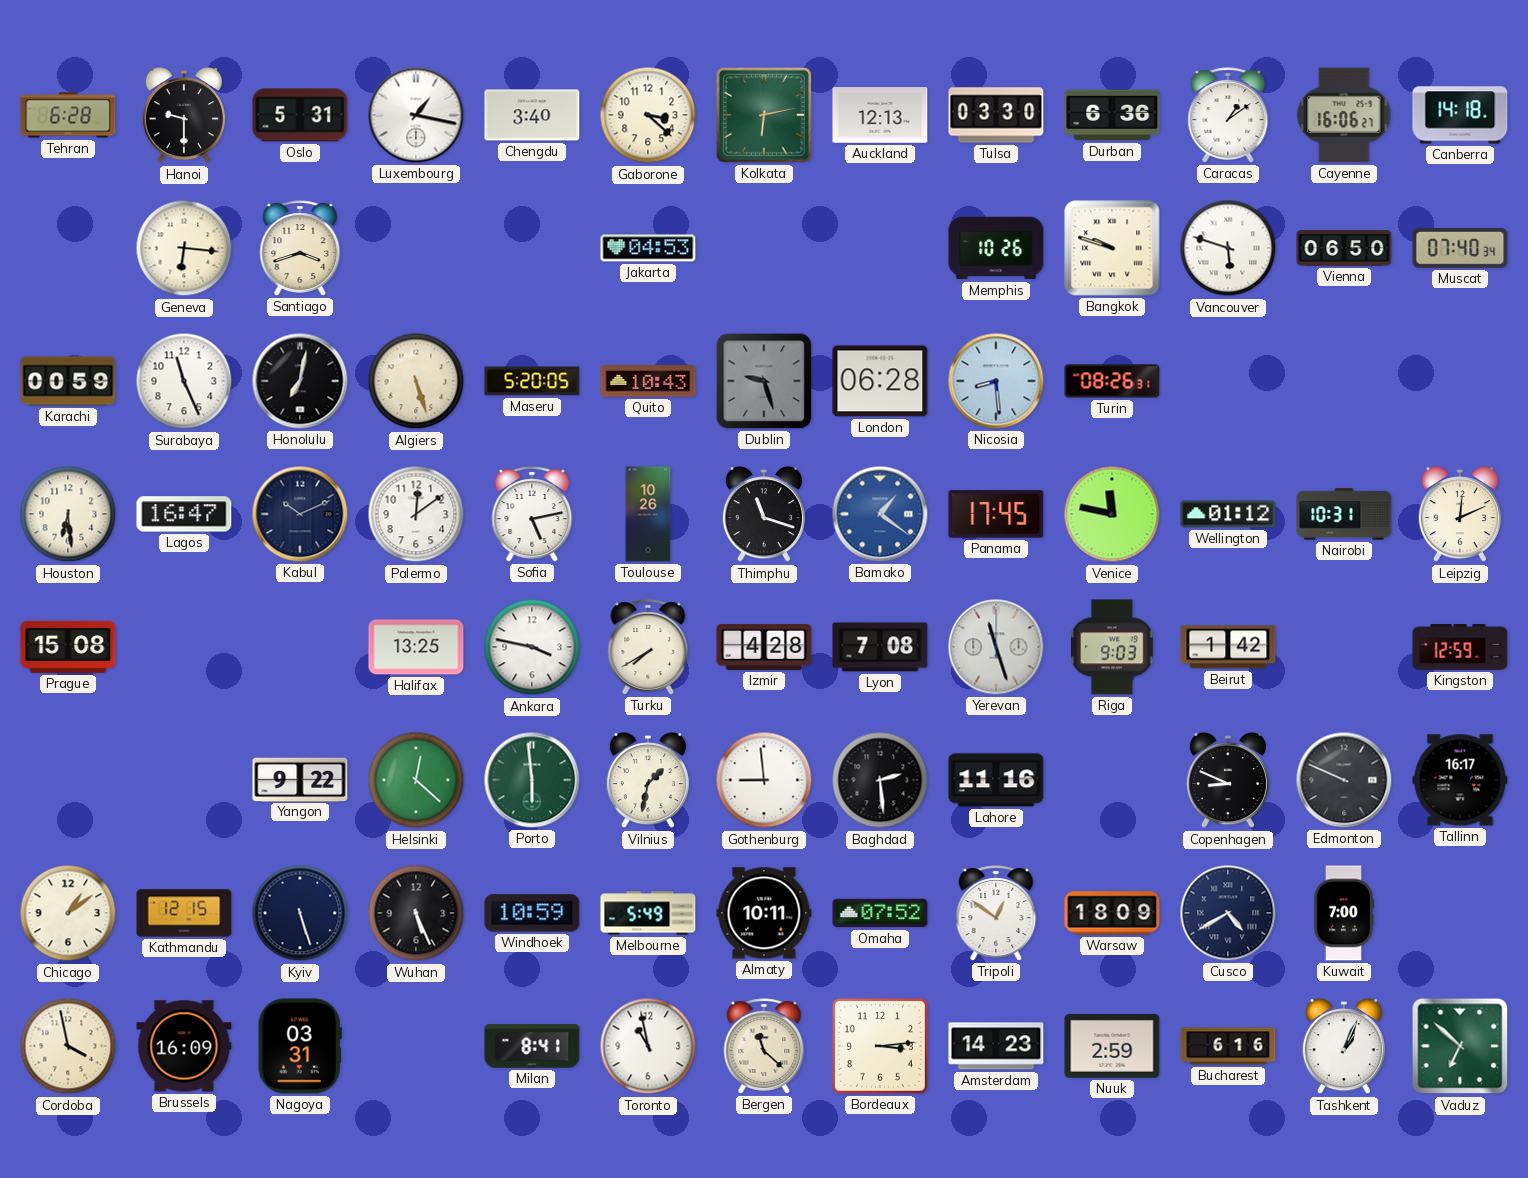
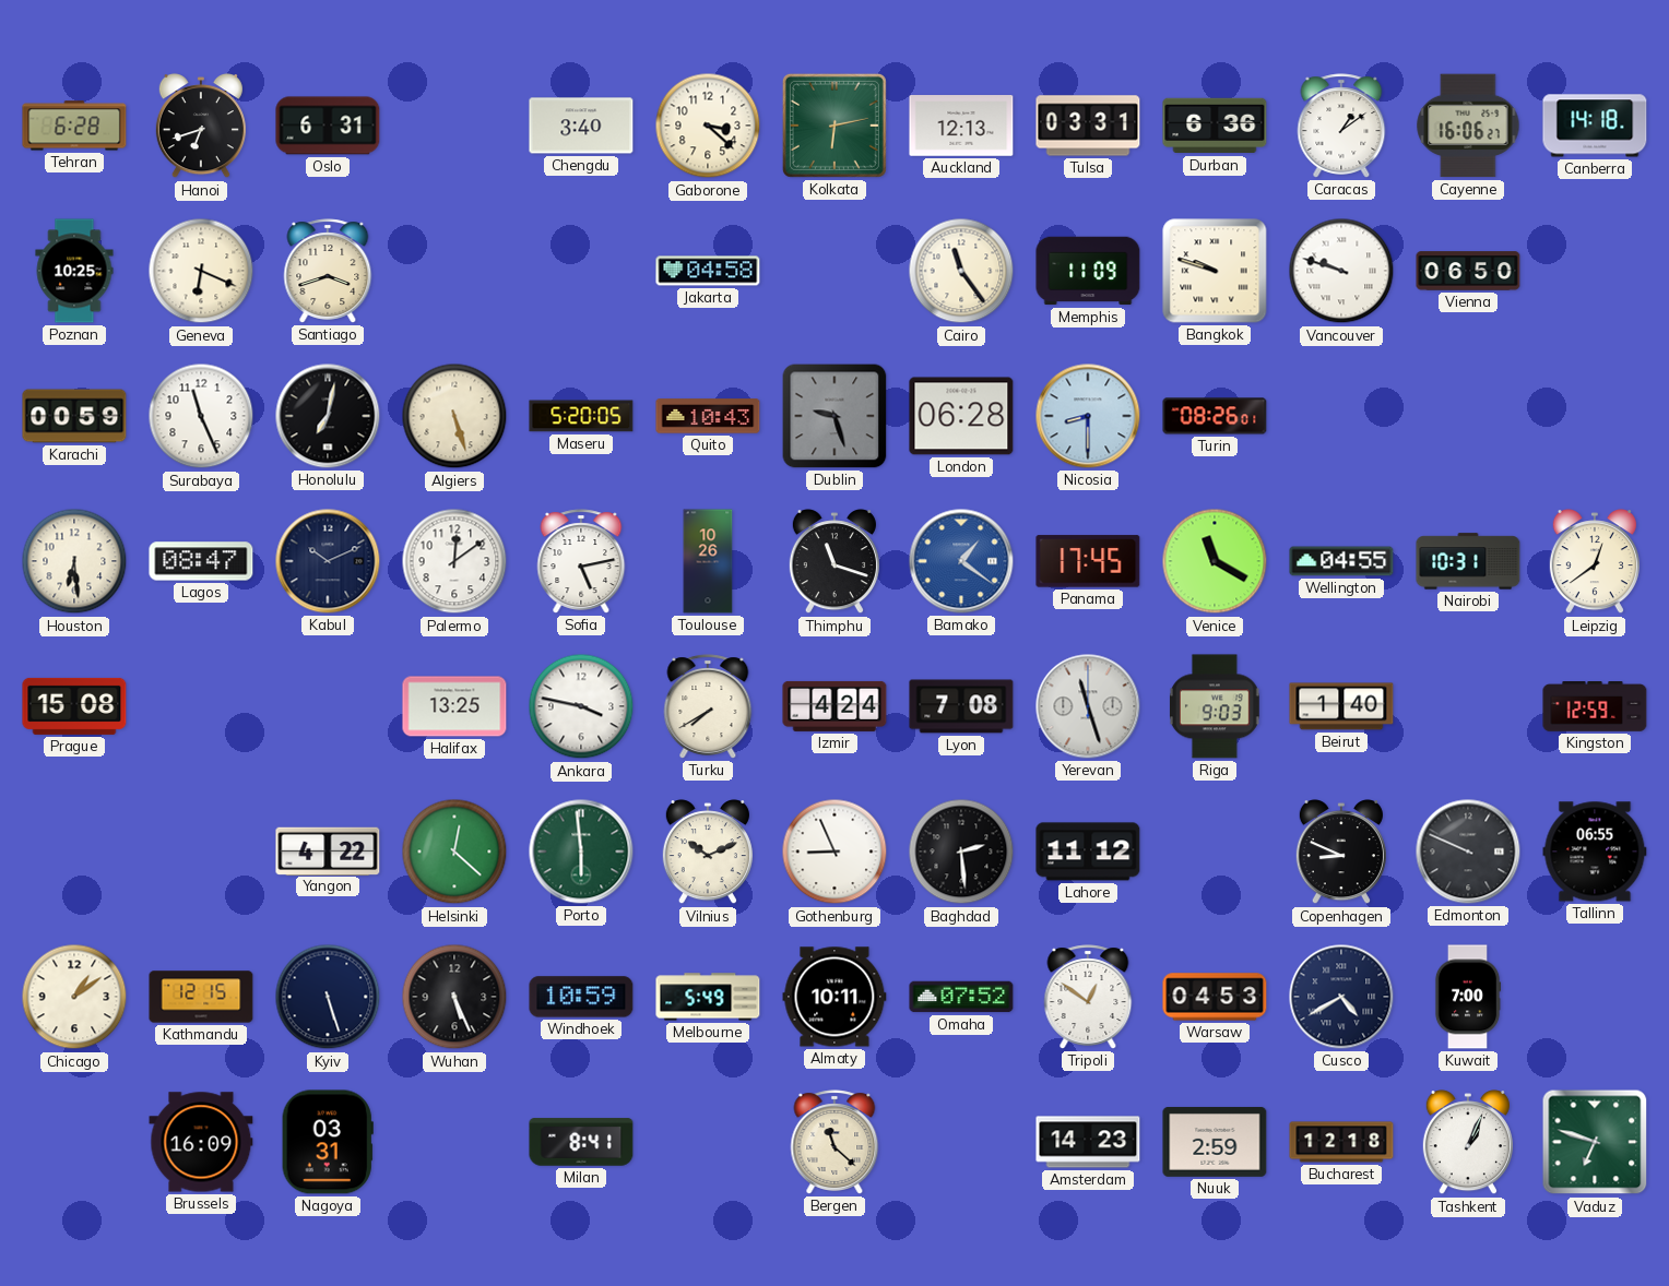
Hanoi: 9:30 -> 6:42 (201, 127)
Oslo: 5:31 -> 6:31 (328, 126)
Luxembourg: 1:17 -> none (416, 115)
Tulsa: 03:30 -> 03:31 (1088, 126)
Poznan: none -> 10:25 (74, 271)
Geneva: 6:16 -> 6:19 (201, 271)
Jakarta: 04:53 -> 04:58 (708, 271)
Cairo: none -> 11:24 (961, 271)
Memphis: 10:26 -> 11:09 (1088, 271)
Vancouver: 5:48 -> 9:48 (1341, 271)
Muscat: 07:40 -> none (1460, 249)
Nicosia: 8:29 -> 8:30 (1088, 416)
Turin: 08:26:31 -> 08:26:01 (1215, 416)
Lagos: 16:47 -> 08:47 (201, 561)
Venice: 11:47 -> 11:20 (1215, 561)
Wellington: 01:12 -> 04:55 (1341, 561)
Leipzig: 12:11 -> 12:39 (1595, 562)
Izmir: 4:28 -> 4:24 (834, 706)
Beirut: 1:42 -> 1:40 (1341, 706)
Yangon: 9:22 -> 4:22 (328, 850)
Vilnius: 1:32 -> 10:11 (708, 853)
Gothenburg: 8:59 -> 8:56 (834, 852)
Lahore: 11:16 -> 11:12 (1088, 852)
Tallinn: 16:17 -> 06:55 (1595, 852)
Warsaw: 18:09 -> 04:53 (1215, 997)
Cordoba: 3:58 -> none (68, 1046)
Toronto: 10:58 -> none (648, 1046)
Bordeaux: 3:14 -> none (880, 1046)
Bucharest: 6:16 -> 12:18 (1341, 1142)
Vaduz: 6:52 -> 6:48 (1595, 1142)
